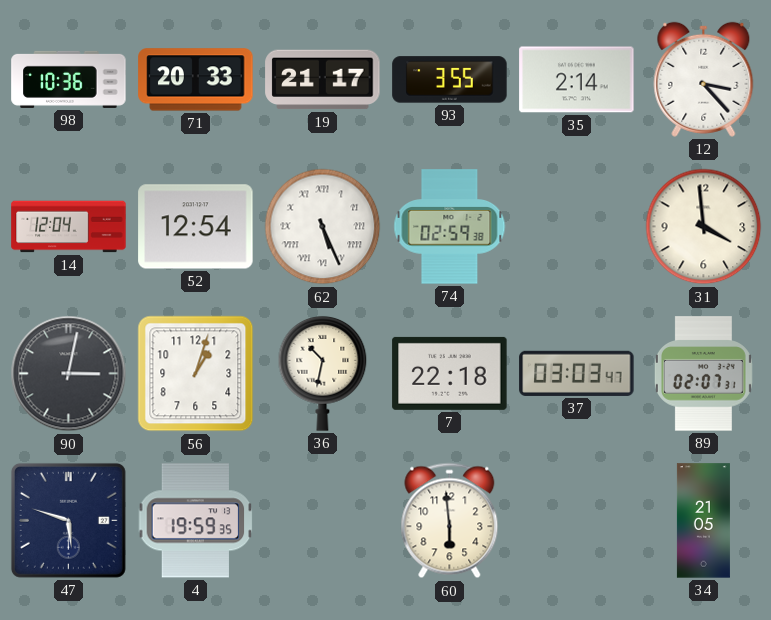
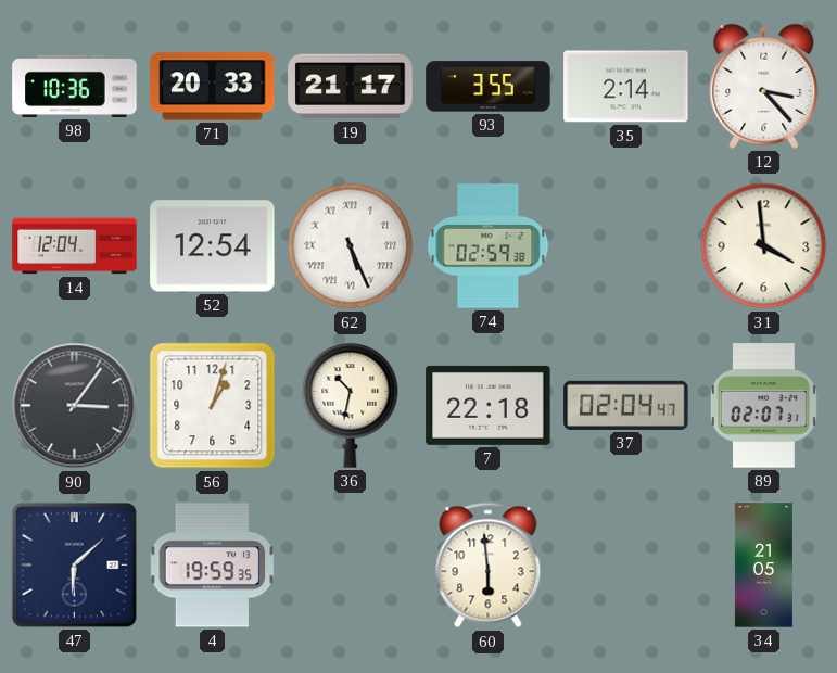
90: 3:02 -> 3:06 (75, 406)
37: 03:03 -> 02:04 (626, 405)
47: 5:48 -> 6:08 (74, 564)
